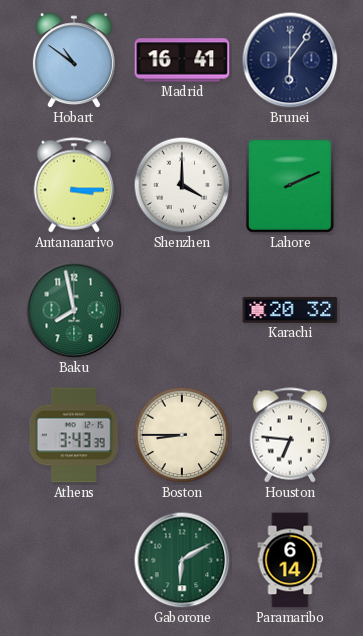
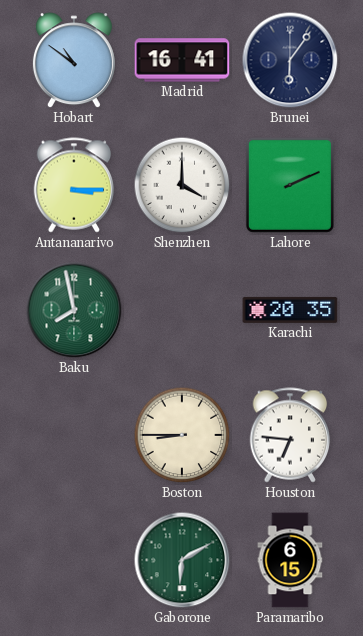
Karachi: 20:32 -> 20:35 (290, 310)
Athens: 3:43 -> none (74, 435)
Paramaribo: 6:14 -> 6:15 (290, 560)
